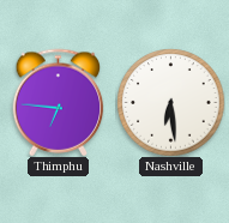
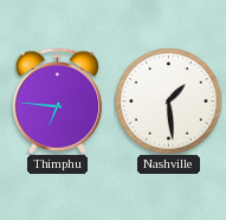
Nashville: 6:29 -> 1:29 (168, 101)
